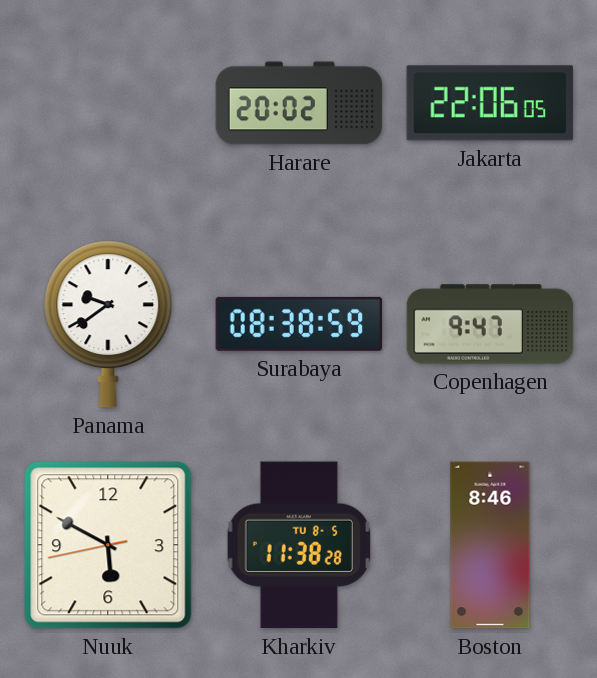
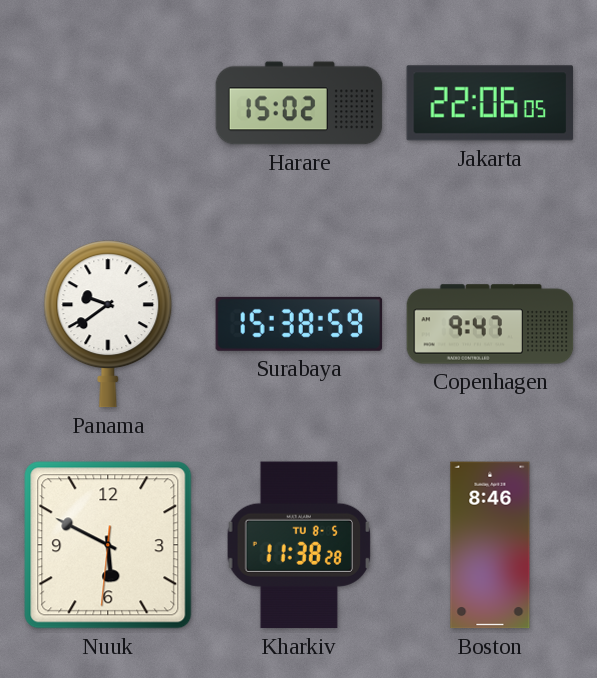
Harare: 20:02 -> 15:02 (299, 103)
Surabaya: 08:38 -> 15:38 (299, 324)
Nuuk: 5:49:43 -> 5:49:31 (108, 545)
